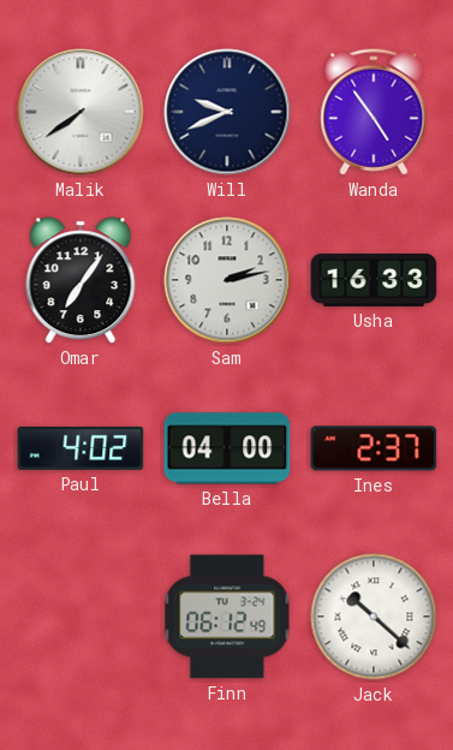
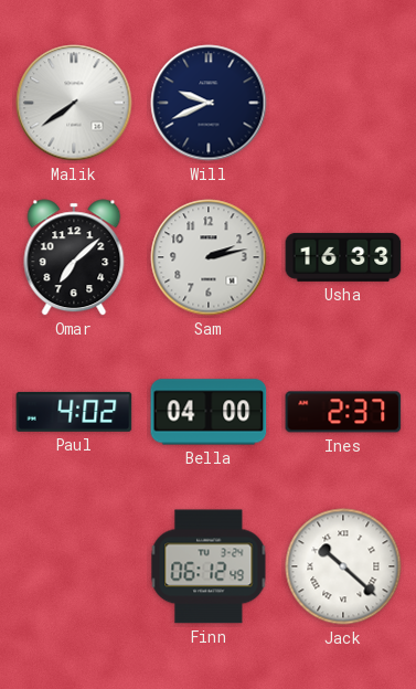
Wanda: 4:54 -> none (374, 112)
Omar: 7:06 -> 7:08 (74, 257)
